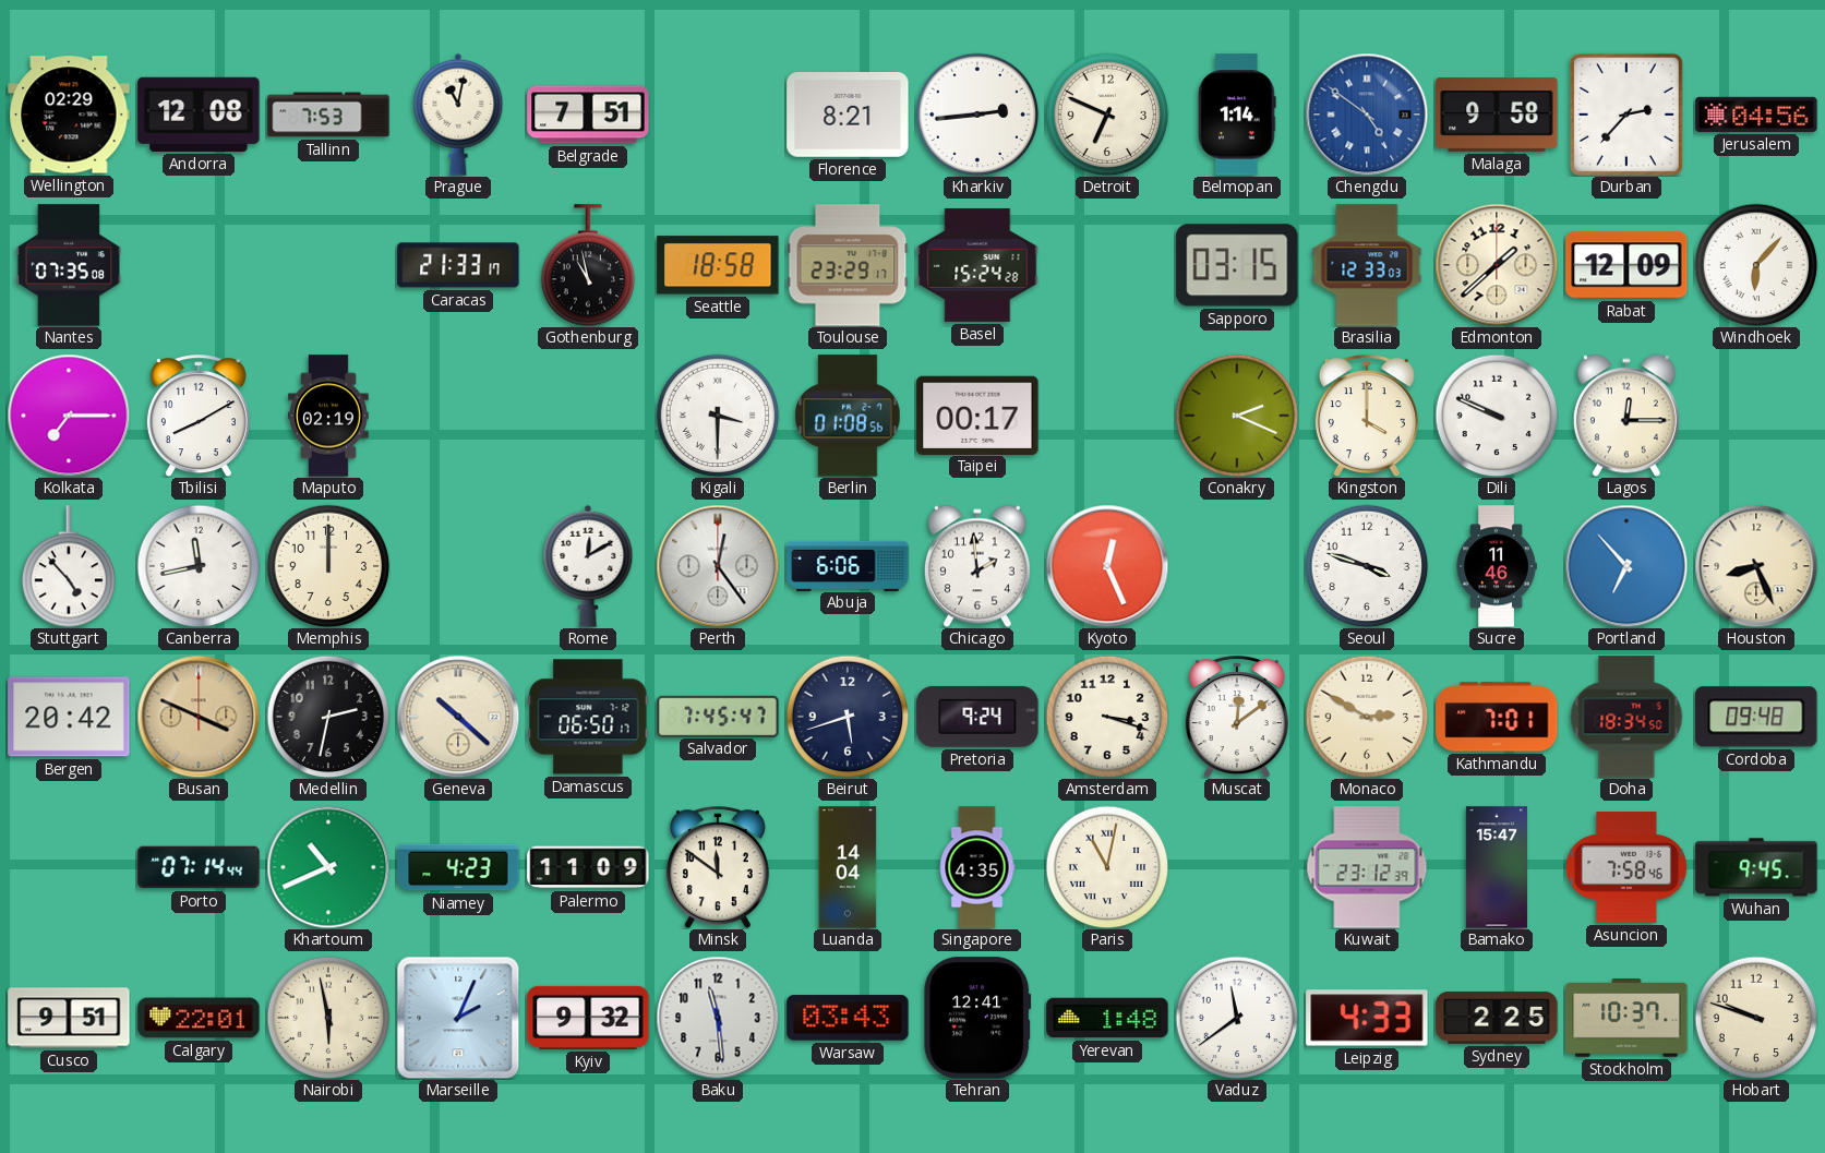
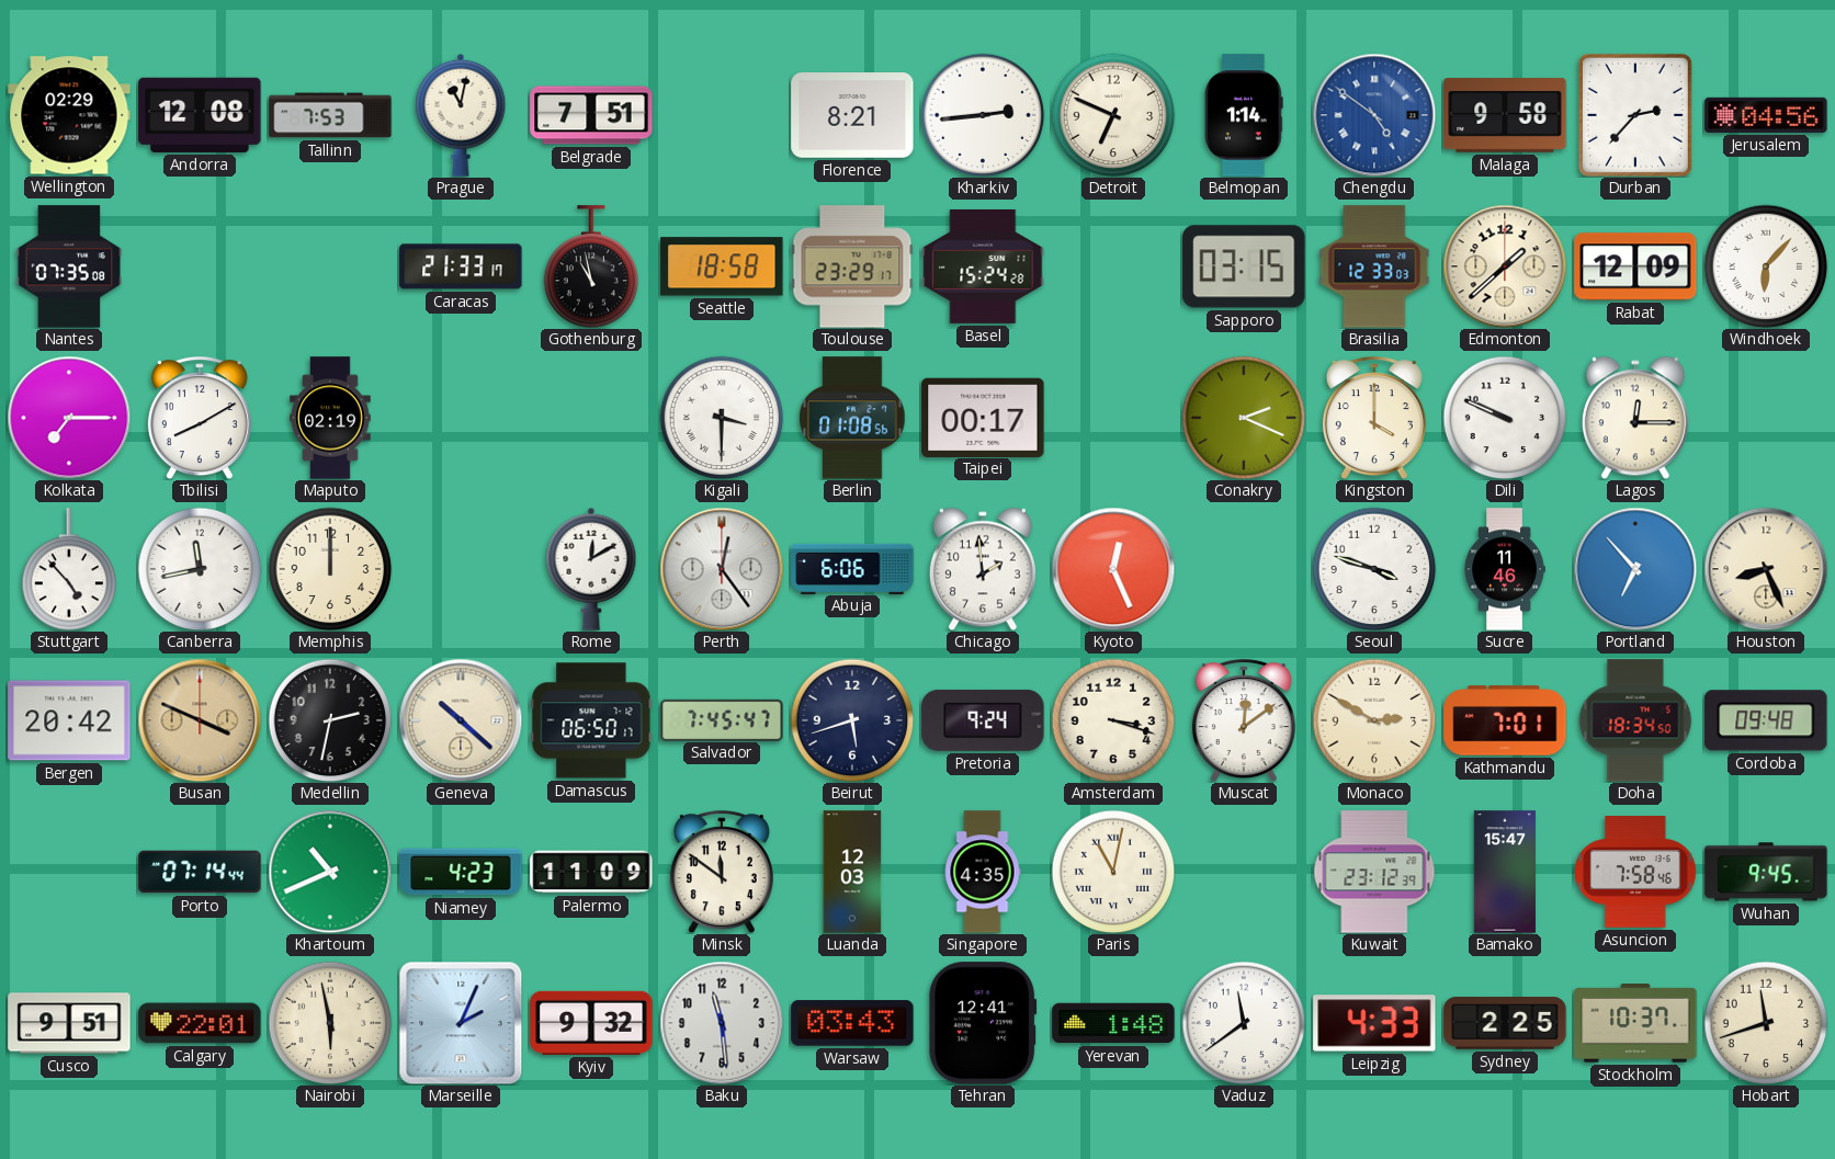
Luanda: 14:04 -> 12:03 (852, 872)
Hobart: 9:48 -> 11:42 (1766, 1023)
